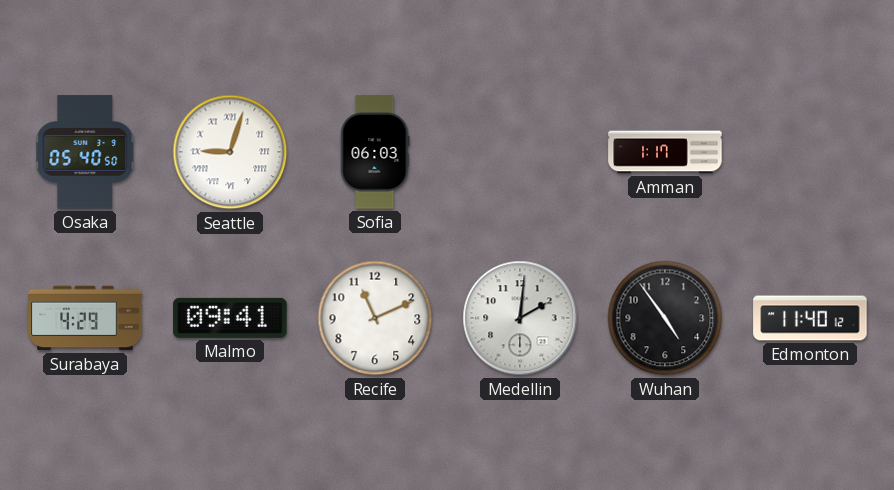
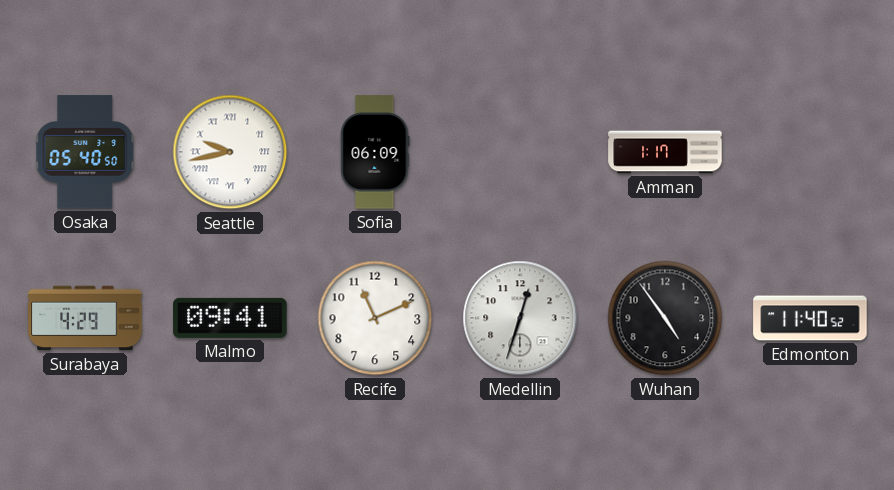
Seattle: 9:03 -> 9:43 (230, 152)
Sofia: 06:03 -> 06:09 (375, 152)
Medellin: 2:01 -> 12:33 (520, 318)
Edmonton: 11:40:12 -> 11:40:52 (810, 318)
